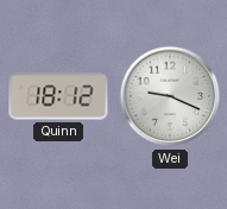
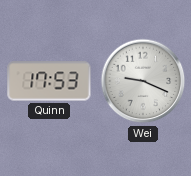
Quinn: 18:12 -> 17:53 (49, 81)
